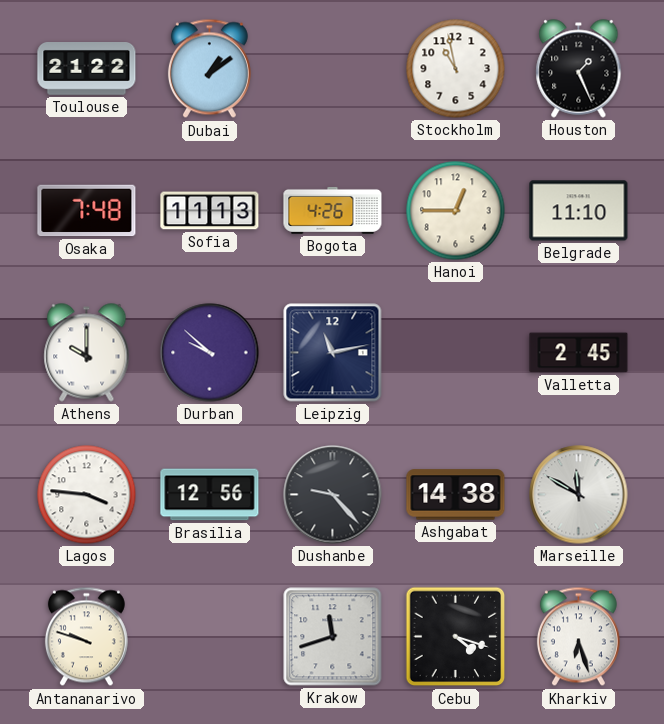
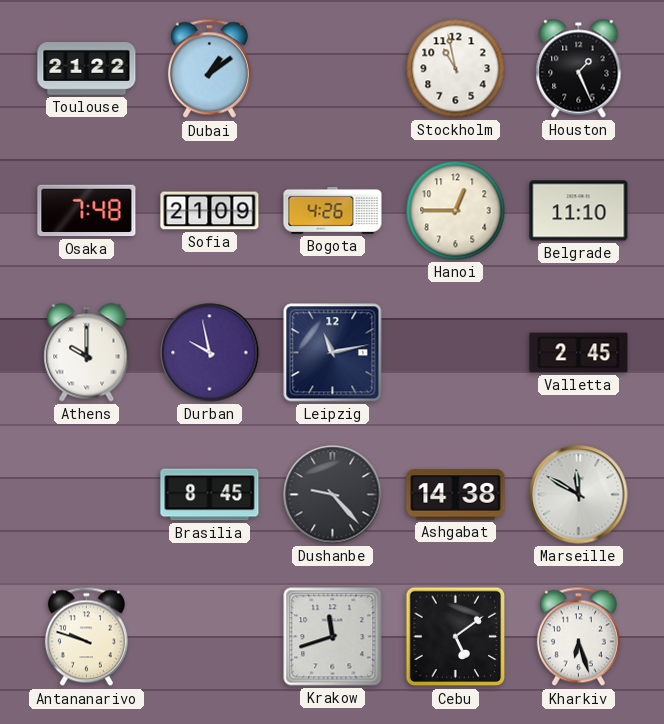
Sofia: 11:13 -> 21:09 (210, 211)
Durban: 9:52 -> 9:58 (210, 353)
Lagos: 3:46 -> none (87, 495)
Brasilia: 12:56 -> 8:45 (210, 495)
Cebu: 4:18 -> 5:09 (456, 637)
